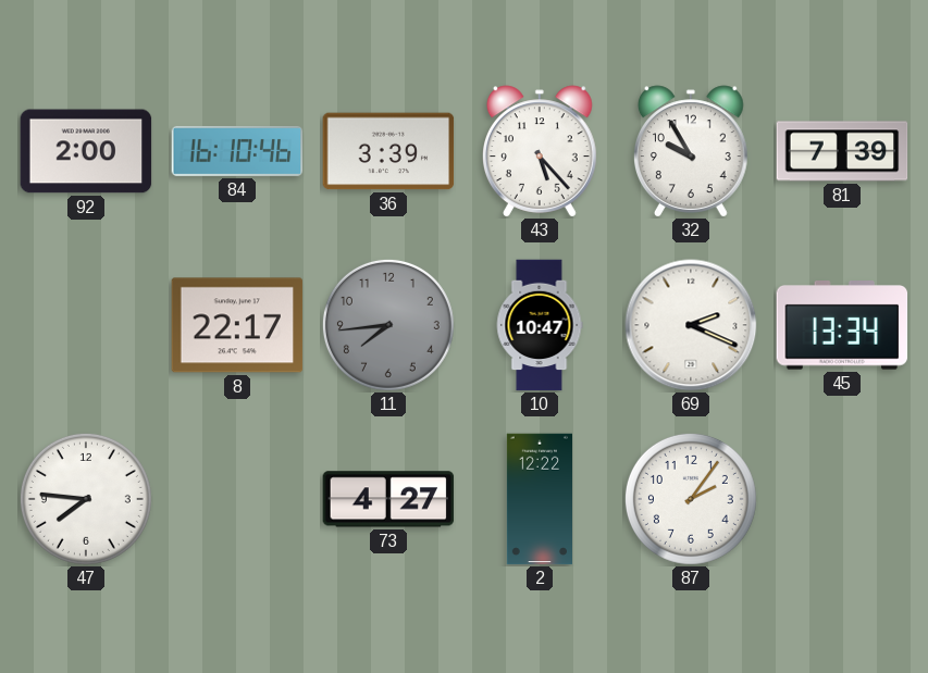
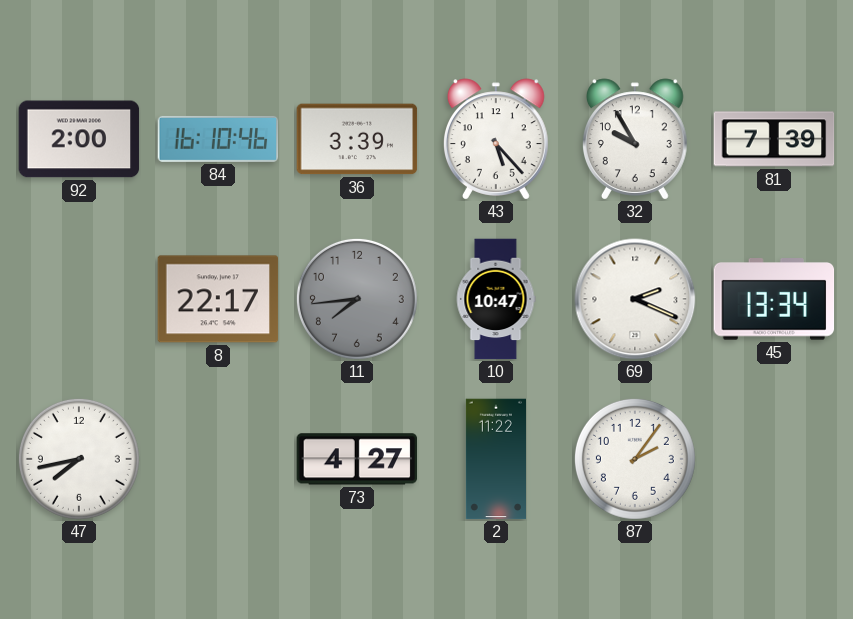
47: 7:46 -> 7:43 (79, 459)
2: 12:22 -> 11:22 (495, 459)
